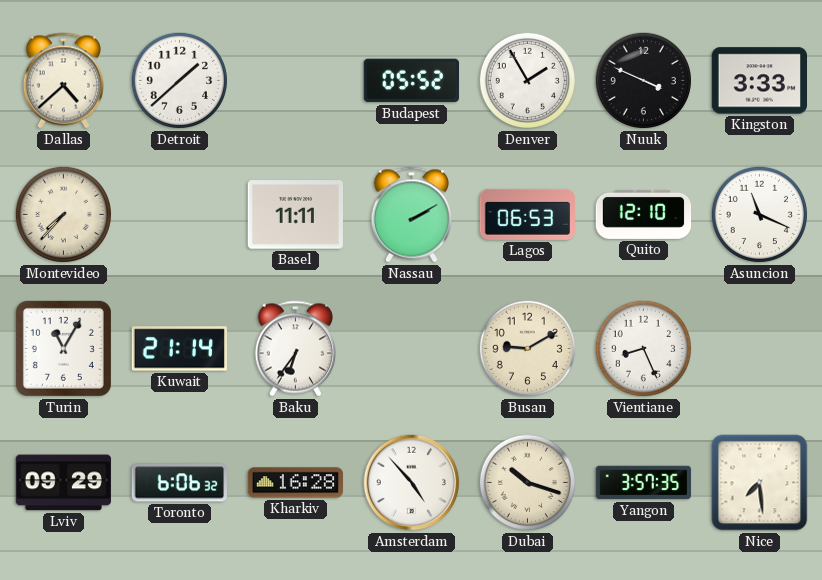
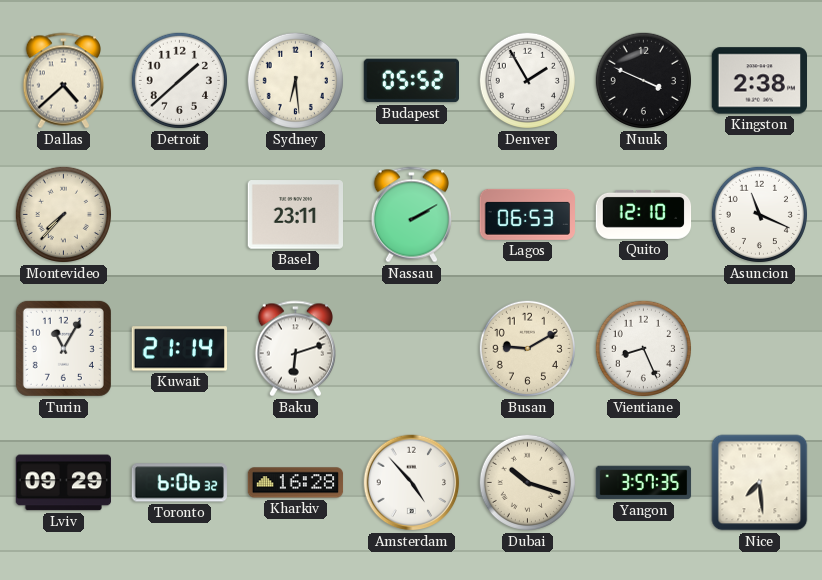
Sydney: none -> 6:29 (295, 80)
Kingston: 3:33 -> 2:38 (759, 81)
Basel: 11:11 -> 23:11 (295, 215)
Baku: 6:36 -> 6:12 (295, 349)
